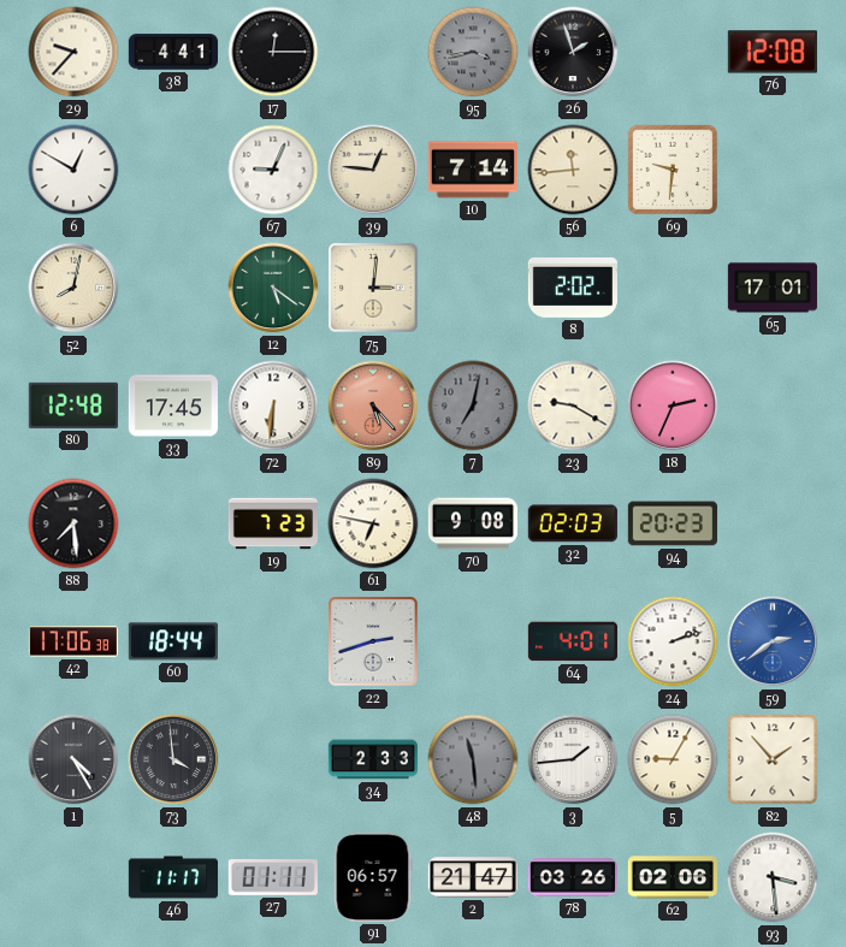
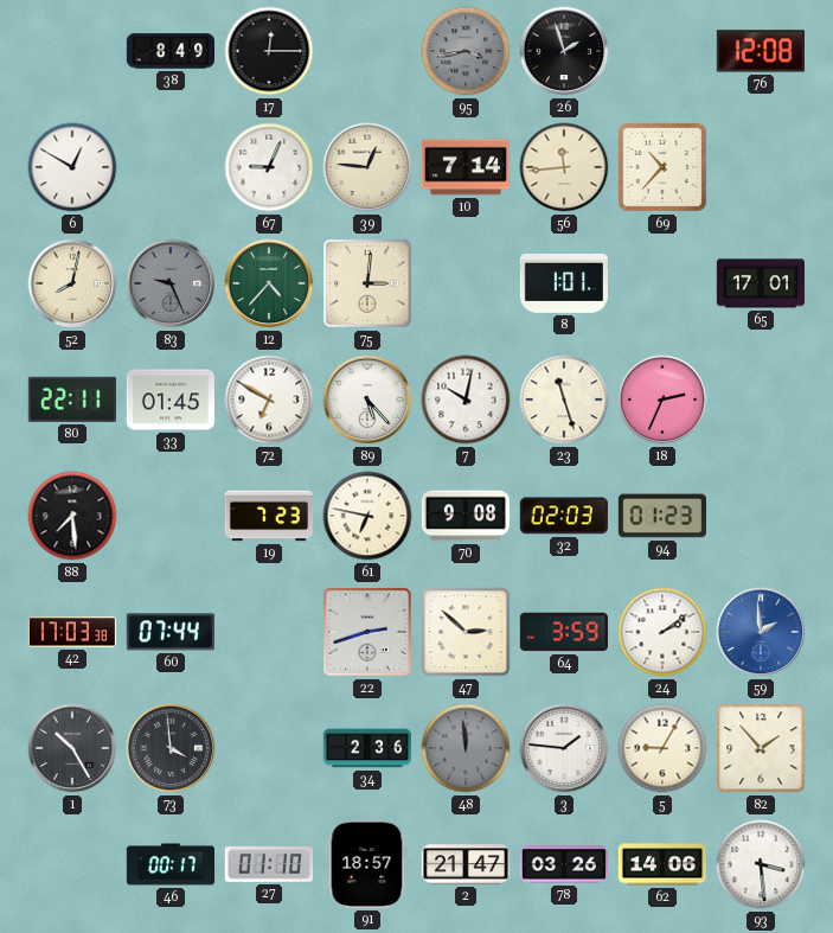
29: 9:37 -> none (73, 52)
38: 4:41 -> 8:49 (169, 51)
69: 9:31 -> 10:37 (662, 167)
83: none -> 9:26 (171, 283)
12: 5:21 -> 4:37 (269, 283)
8: 2:02 -> 1:01 (563, 283)
80: 12:48 -> 22:11 (72, 400)
33: 17:45 -> 01:45 (171, 400)
72: 6:31 -> 6:50 (269, 400)
89 dial: salmon -> white (367, 400)
7: 7:02 -> 10:02 (466, 400)
7 dial: grey -> white (466, 400)
23: 9:20 -> 11:27 (564, 400)
94: 20:23 -> 01:23 (661, 516)
42: 17:06 -> 17:03 (72, 632)
60: 18:44 -> 07:44 (171, 632)
47: none -> 2:52 (466, 632)
64: 4:01 -> 3:59 (564, 632)
24: 2:12 -> 2:09 (662, 632)
59: 2:39 -> 1:59 (761, 632)
1: 4:25 -> 10:25 (72, 748)
34: 2:33 -> 2:36 (366, 748)
48: 11:29 -> 11:59 (466, 748)
3: 1:44 -> 1:46 (564, 748)
46: 11:17 -> 00:17 (169, 864)
27: 01:11 -> 01:10 (269, 865)
91: 06:57 -> 18:57 (367, 864)
62: 02:06 -> 14:06 (661, 864)
